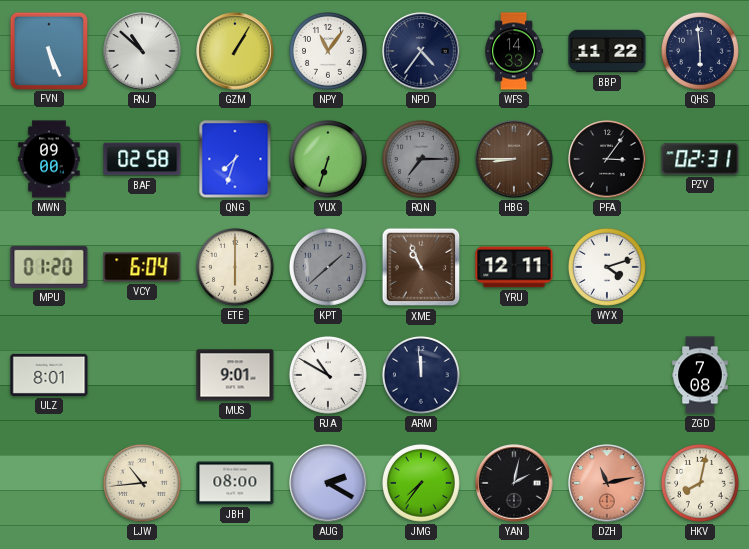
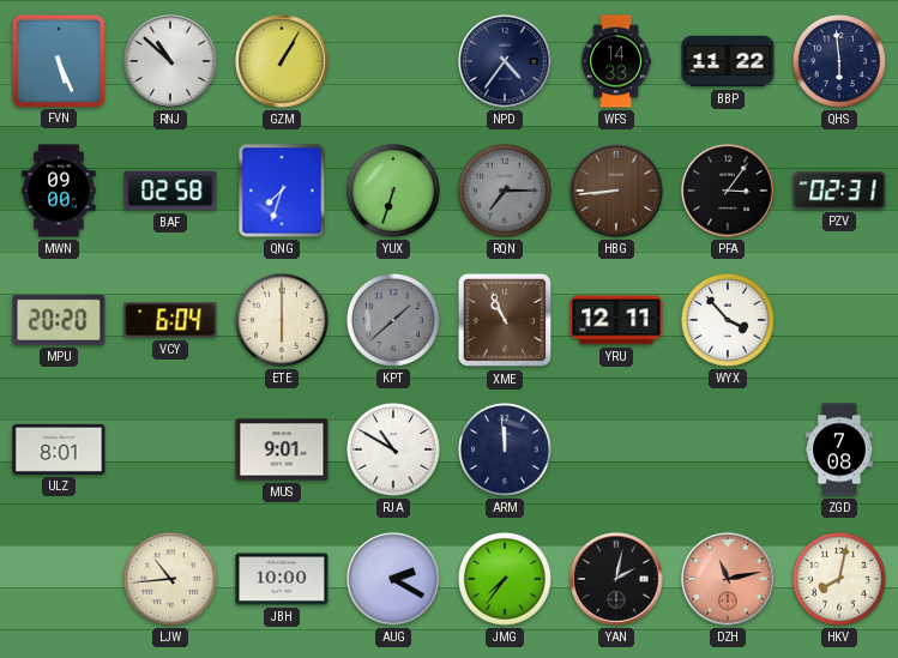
NPY: 11:06 -> none (328, 51)
HBG: 8:45 -> 8:44 (616, 191)
MPU: 01:20 -> 20:20 (59, 320)
WYX: 4:12 -> 3:53 (728, 320)
JBH: 08:00 -> 10:00 (282, 579)
